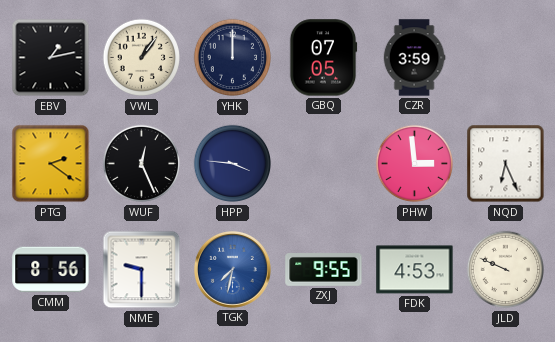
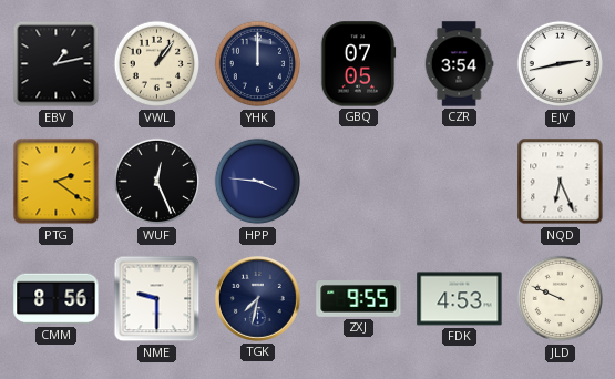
CZR: 3:59 -> 3:54 (459, 64)
EJV: none -> 2:43 (561, 64)
PHW: 2:59 -> none (415, 164)
TGK dial: blue -> navy (257, 298)
